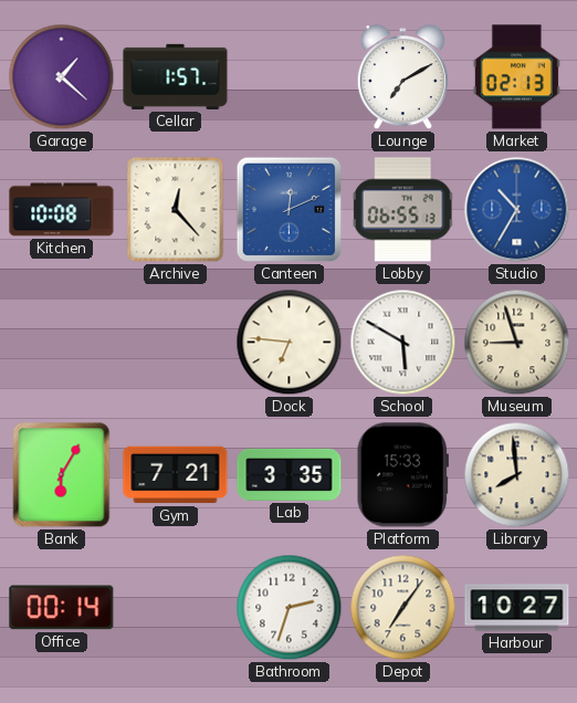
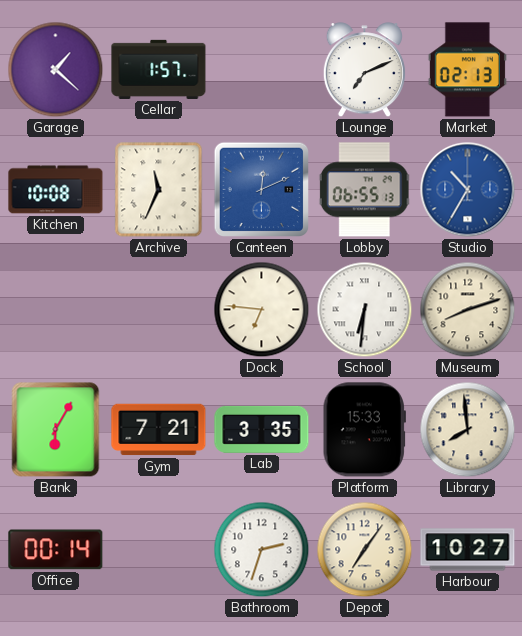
Lounge: 7:10 -> 7:11 (364, 70)
Archive: 12:23 -> 11:34 (159, 190)
School: 5:50 -> 6:31 (365, 310)
Museum: 8:57 -> 8:12 (468, 310)
